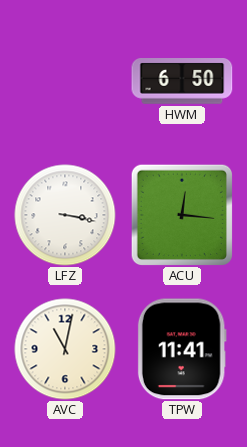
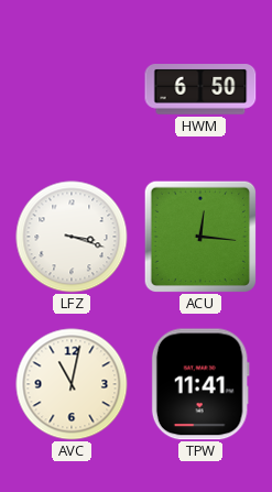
LFZ: 3:17 -> 3:18 (72, 237)
